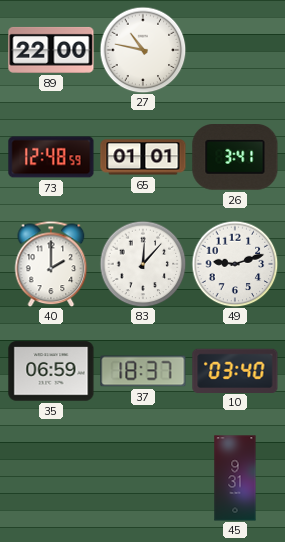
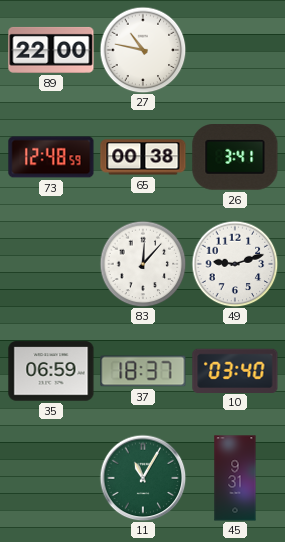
65: 01:01 -> 00:38 (143, 157)
40: 2:00 -> none (51, 264)
11: none -> 11:05 (143, 478)
